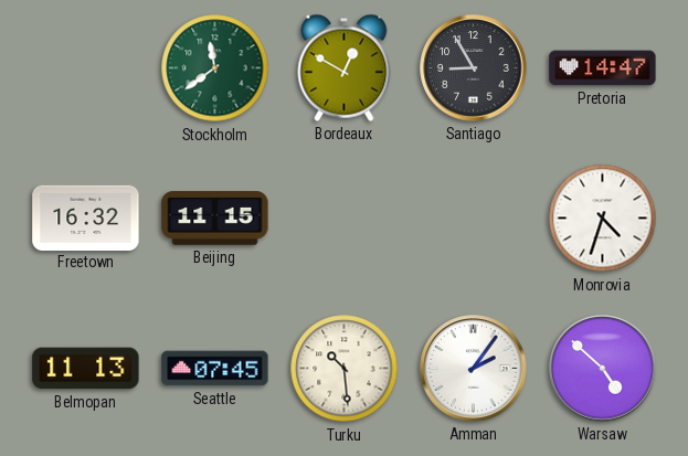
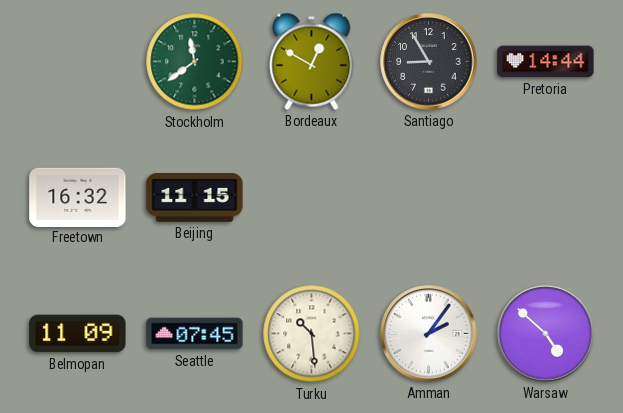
Pretoria: 14:47 -> 14:44 (546, 62)
Monrovia: 4:33 -> none (603, 219)
Belmopan: 11:13 -> 11:09 (78, 334)
